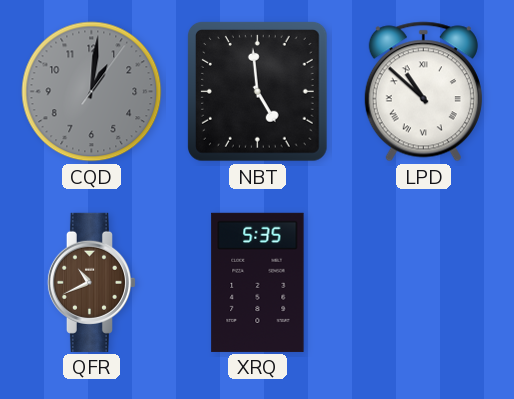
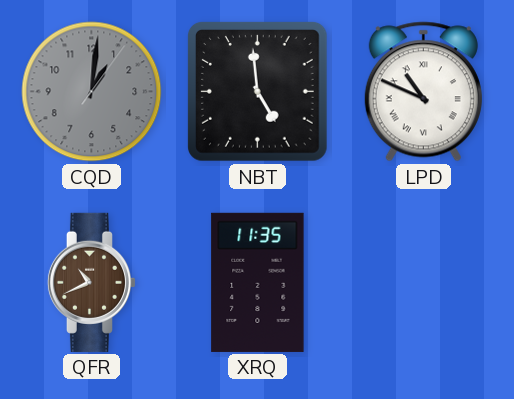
LPD: 10:52 -> 10:49 (423, 92)
XRQ: 5:35 -> 11:35 (258, 282)
